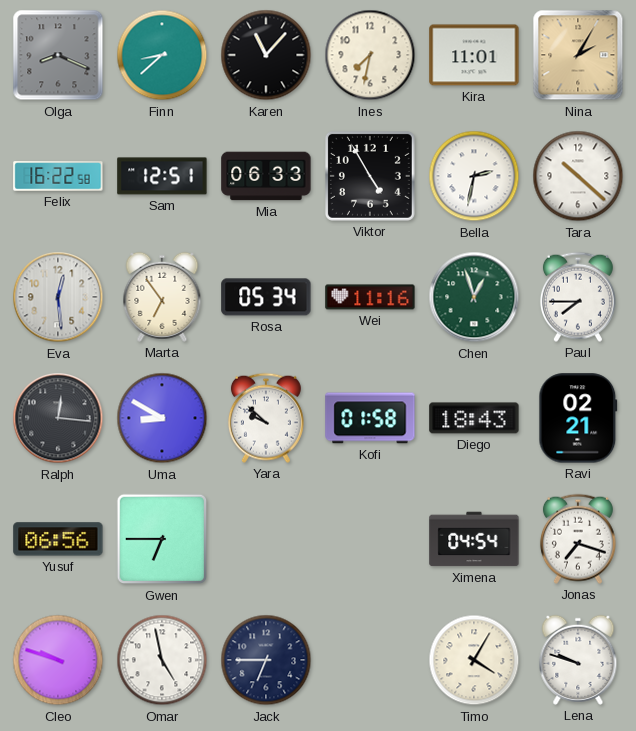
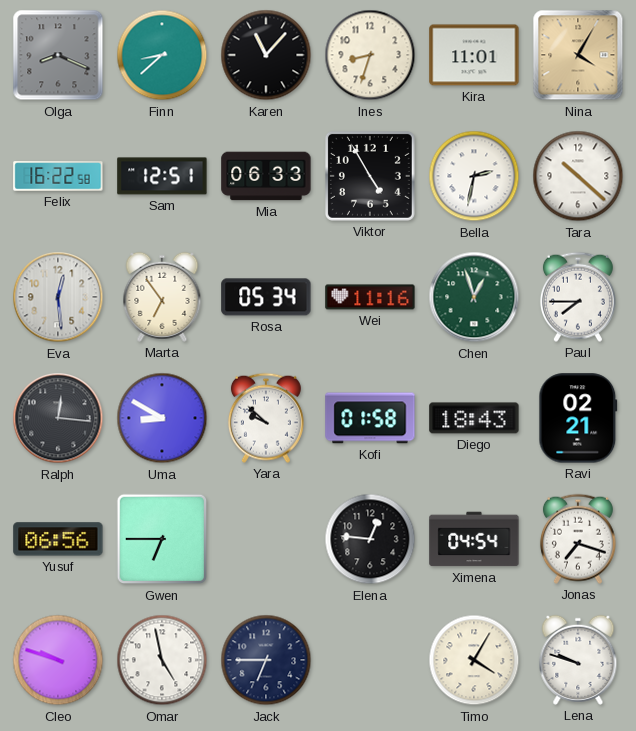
Ines: 7:32 -> 8:33 (370, 55)
Nina: 2:05 -> 4:05 (578, 55)
Elena: none -> 12:46 (370, 539)
